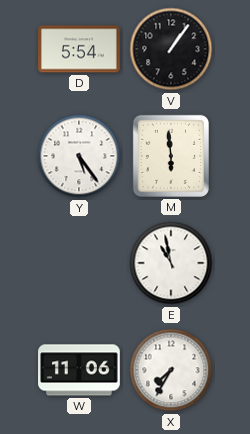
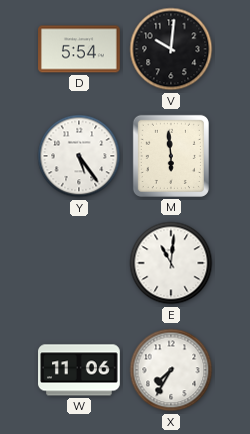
V: 1:06 -> 10:01 (171, 49)
E: 10:58 -> 11:01 (171, 263)
